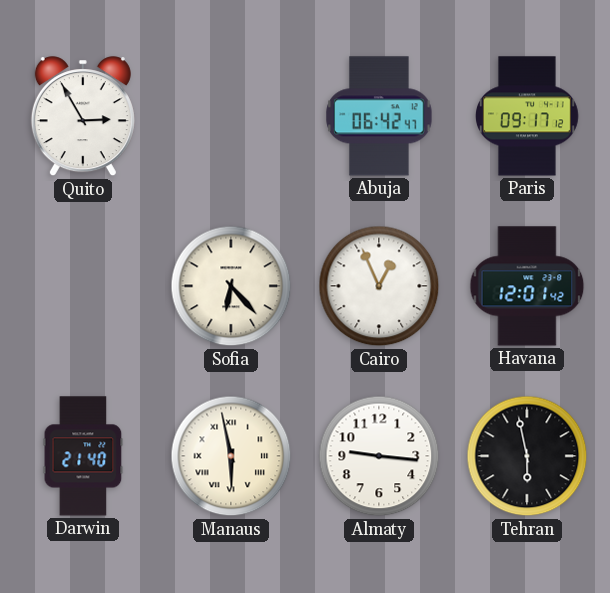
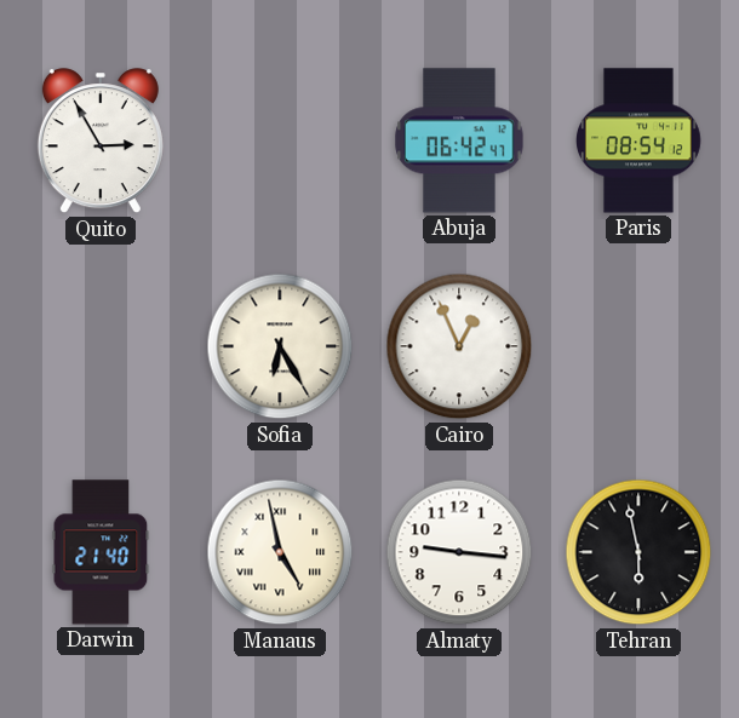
Paris: 09:17 -> 08:54 (640, 140)
Sofia: 6:23 -> 6:25 (280, 346)
Havana: 12:01 -> none (527, 286)
Manaus: 5:58 -> 4:58 (280, 552)
